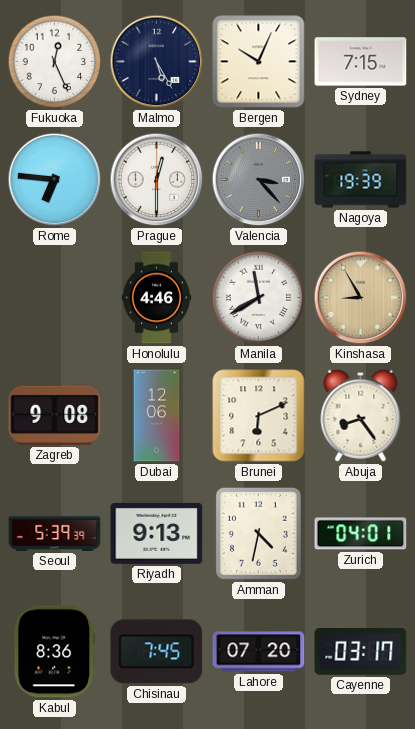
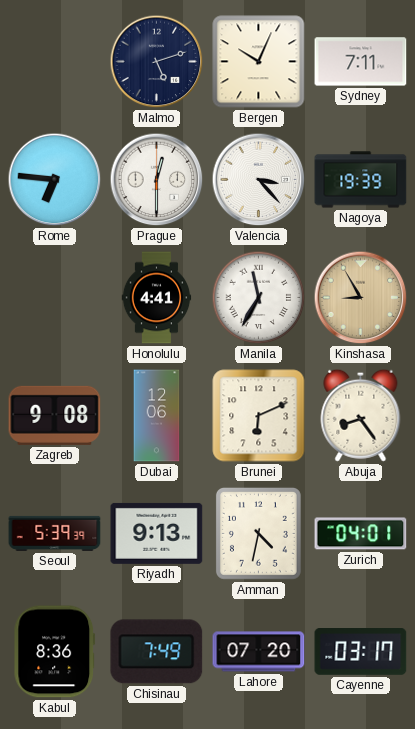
Fukuoka: 12:26 -> none (55, 62)
Malmo: 5:25 -> 5:12 (157, 62)
Sydney: 7:15 -> 7:11 (361, 62)
Valencia dial: grey -> white (259, 180)
Honolulu: 4:46 -> 4:41 (157, 298)
Manila: 11:40 -> 11:35 (259, 298)
Chisinau: 7:45 -> 7:49 (157, 652)
